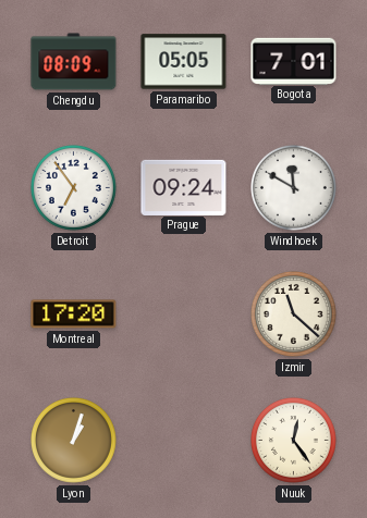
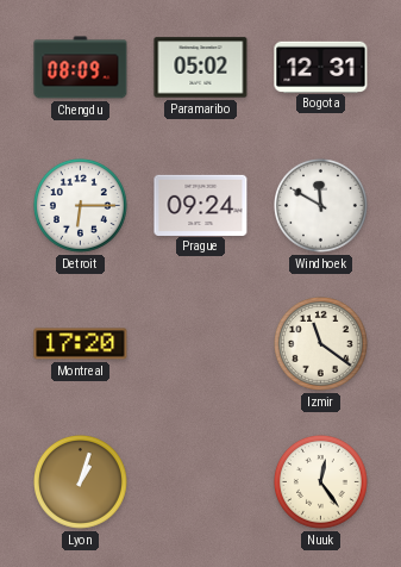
Paramaribo: 05:05 -> 05:02 (201, 68)
Bogota: 7:01 -> 12:31 (321, 67)
Detroit: 6:54 -> 6:15 (81, 206)
Izmir: 11:22 -> 11:21 (321, 344)
